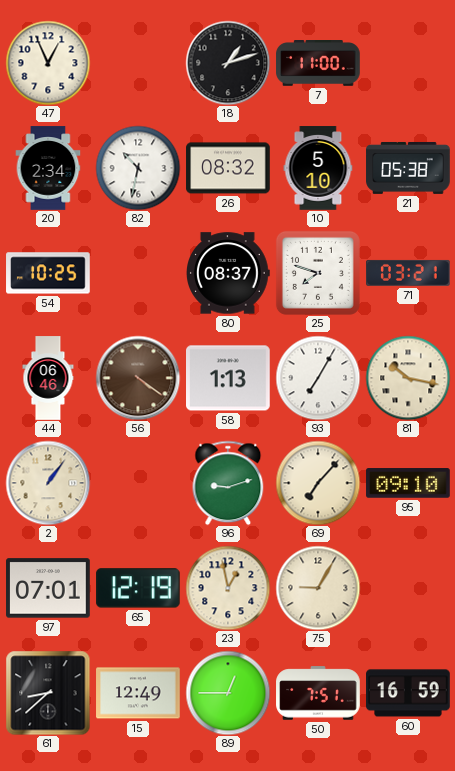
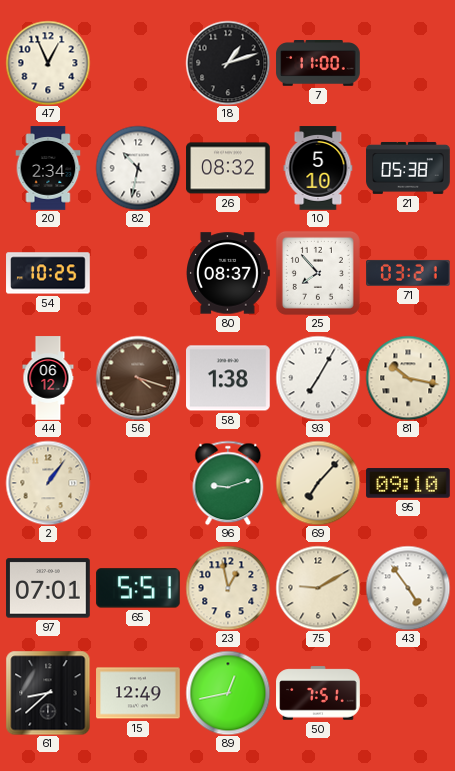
25: 7:48 -> 7:53 (318, 273)
44: 06:46 -> 06:12 (48, 378)
56: 4:21 -> 4:18 (138, 378)
58: 1:13 -> 1:38 (229, 378)
65: 12:19 -> 5:51 (139, 588)
75: 9:05 -> 9:10 (318, 588)
43: none -> 4:54 (408, 588)
89: 12:45 -> 12:43 (228, 693)
60: 16:59 -> none (408, 693)
